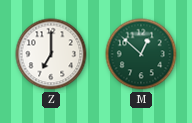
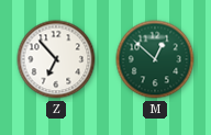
Z: 7:00 -> 6:53 (56, 59)
